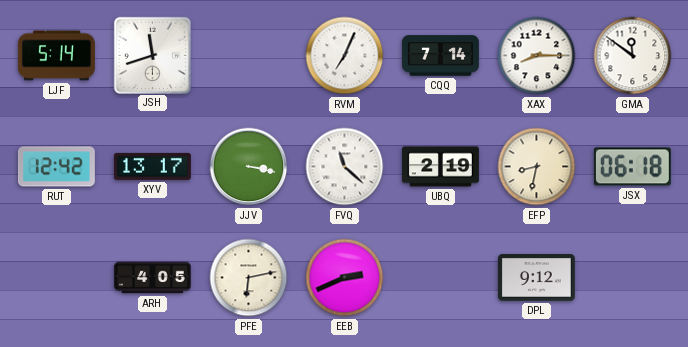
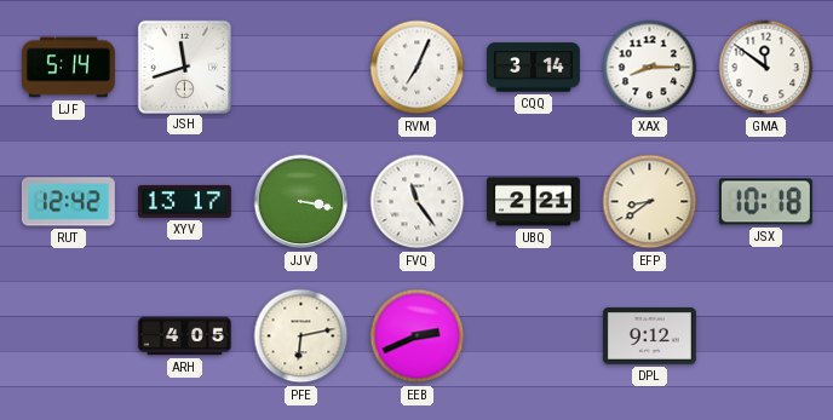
CQQ: 7:14 -> 3:14 (534, 68)
FVQ: 11:22 -> 11:24 (418, 202)
UBQ: 2:19 -> 2:21 (534, 202)
EFP: 8:32 -> 8:39 (650, 202)
JSX: 06:18 -> 10:18 (765, 202)
